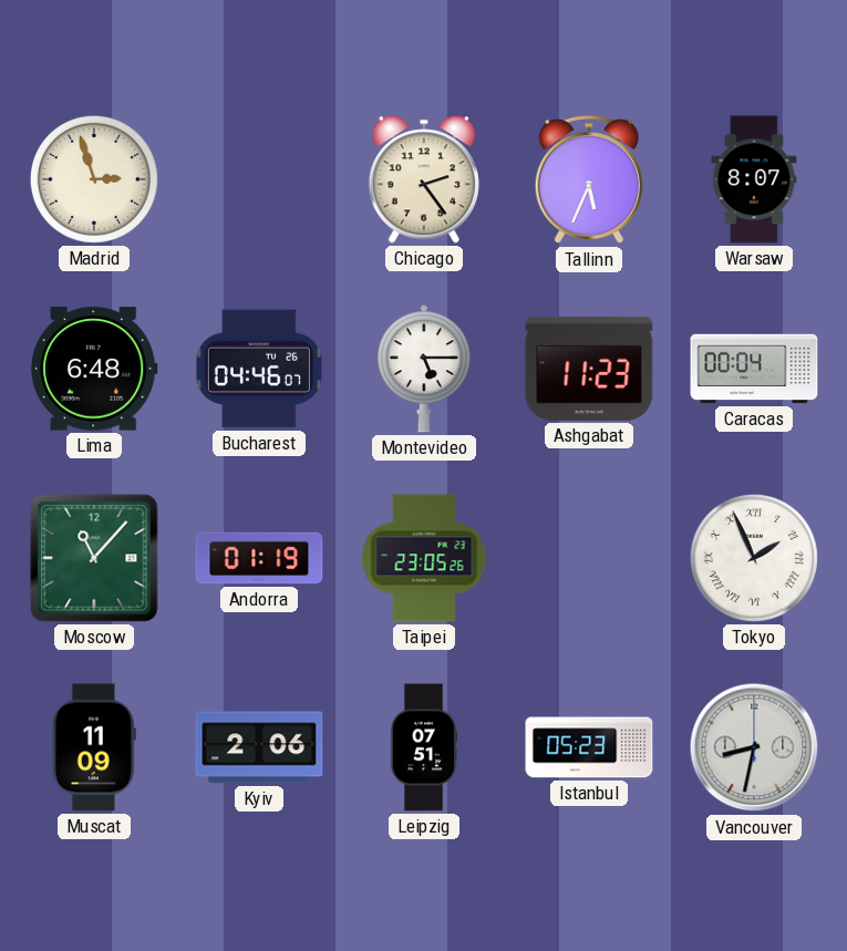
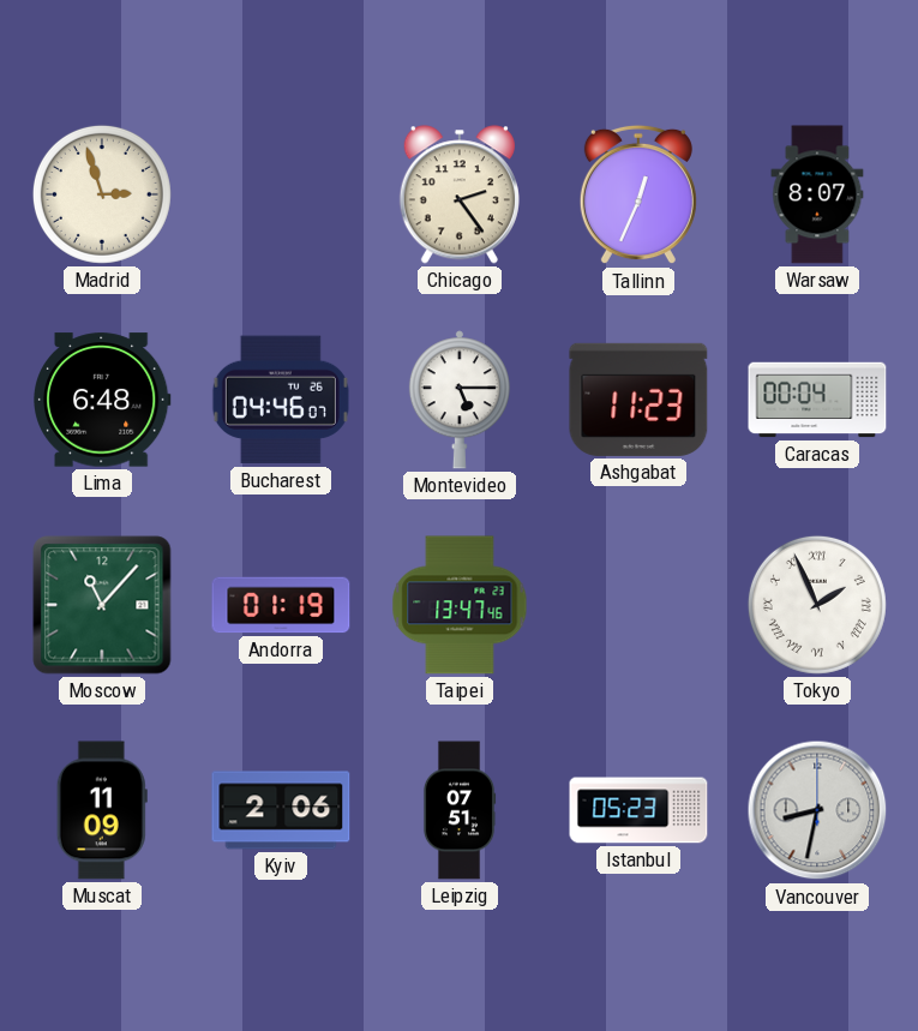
Tallinn: 5:34 -> 12:34 (638, 194)
Taipei: 23:05 -> 13:47 (460, 605)
